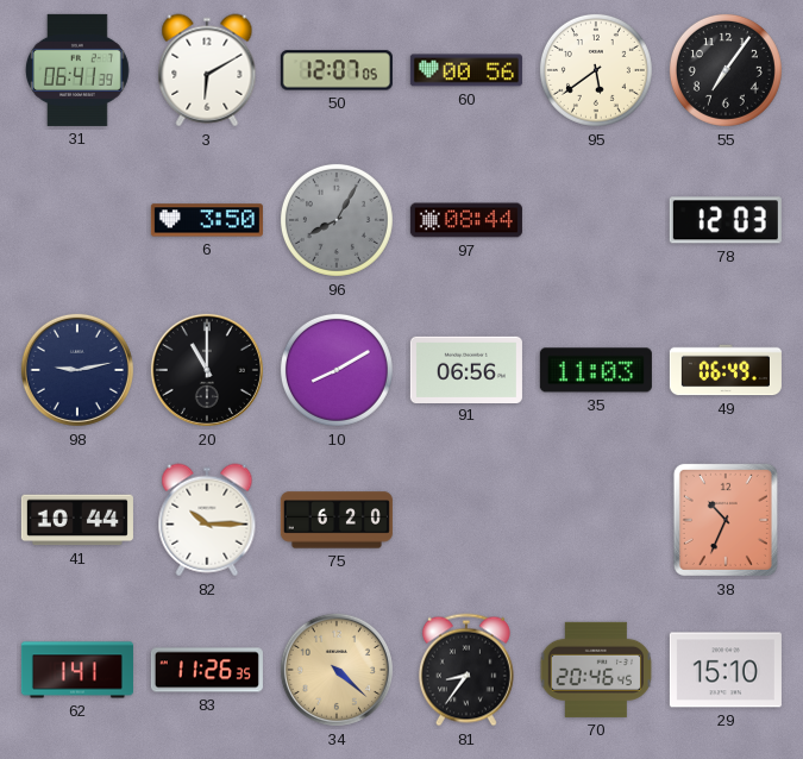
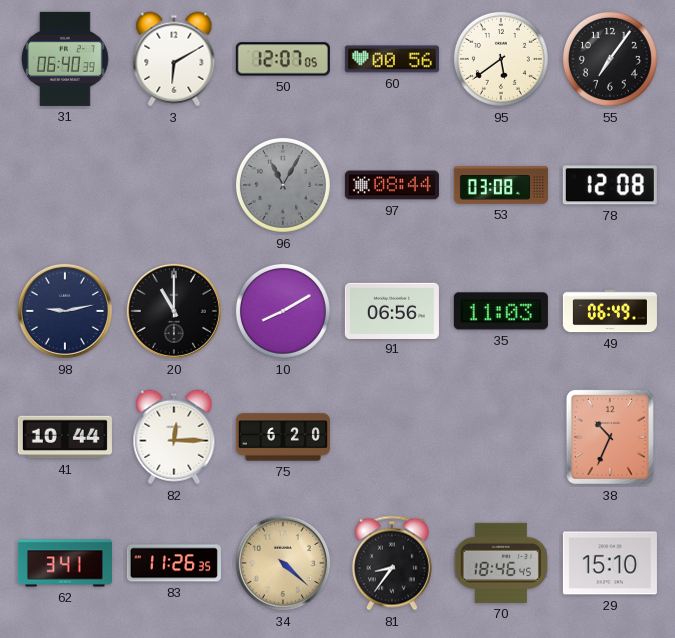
31: 06:41 -> 06:40 (65, 59)
6: 3:50 -> none (207, 220)
96: 8:05 -> 11:05 (283, 185)
53: none -> 03:08 (501, 185)
78: 12:03 -> 12:08 (610, 185)
82: 10:15 -> 12:15 (174, 437)
62: 1:41 -> 3:41 (65, 563)
70: 20:46 -> 18:46 (501, 563)
